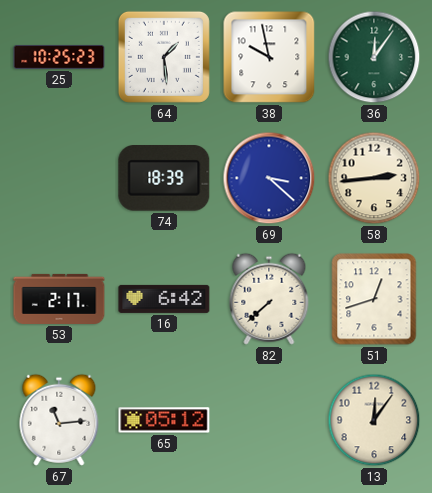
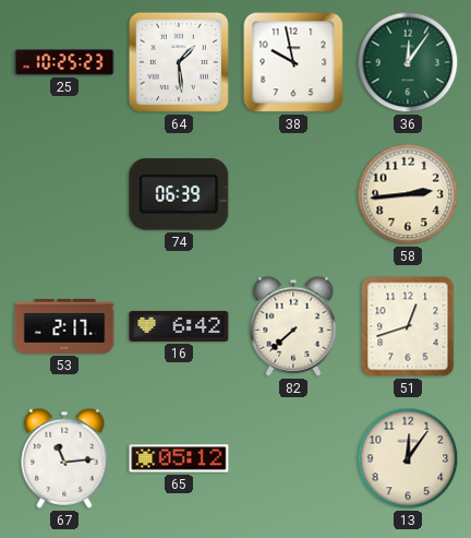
74: 18:39 -> 06:39 (179, 195)
69: 3:22 -> none (269, 178)
